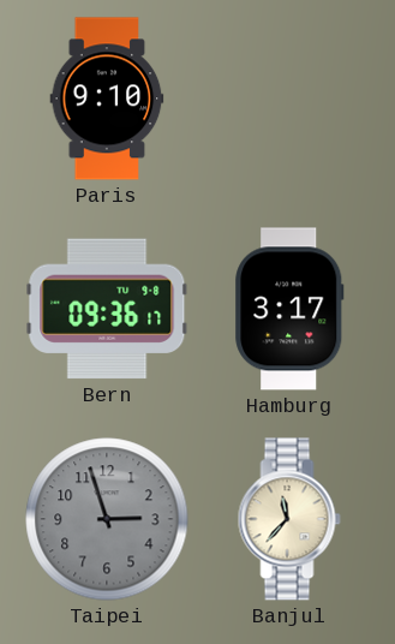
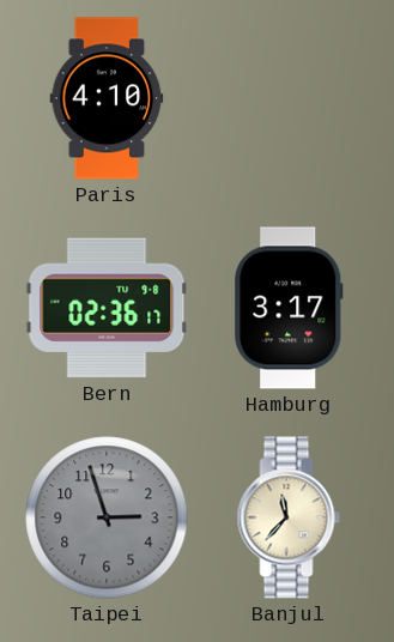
Paris: 9:10 -> 4:10 (107, 98)
Bern: 09:36 -> 02:36 (107, 308)
